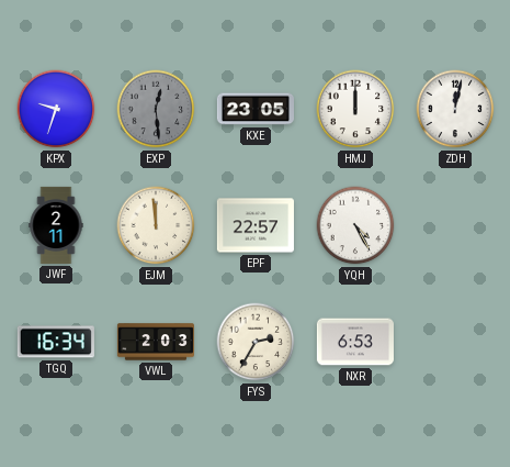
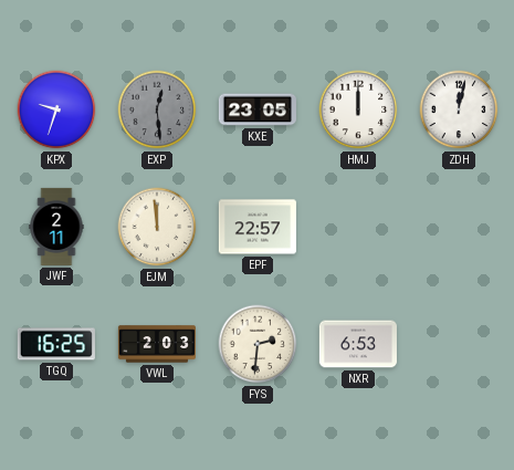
YQH: 4:25 -> none (355, 225)
TGQ: 16:34 -> 16:25 (56, 344)
FYS: 2:35 -> 2:31 (258, 344)
